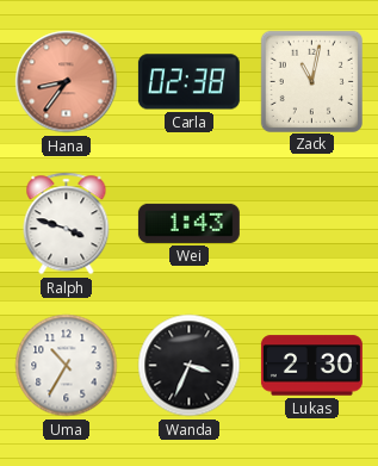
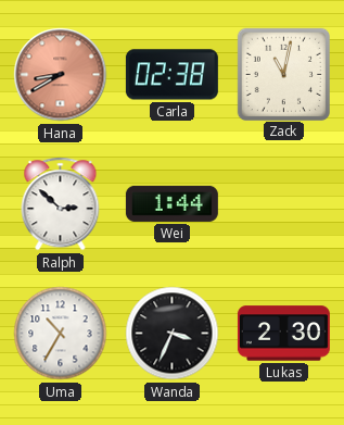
Hana: 8:36 -> 8:40 (61, 75)
Ralph: 3:48 -> 2:52 (61, 204)
Wei: 1:43 -> 1:44 (171, 203)
